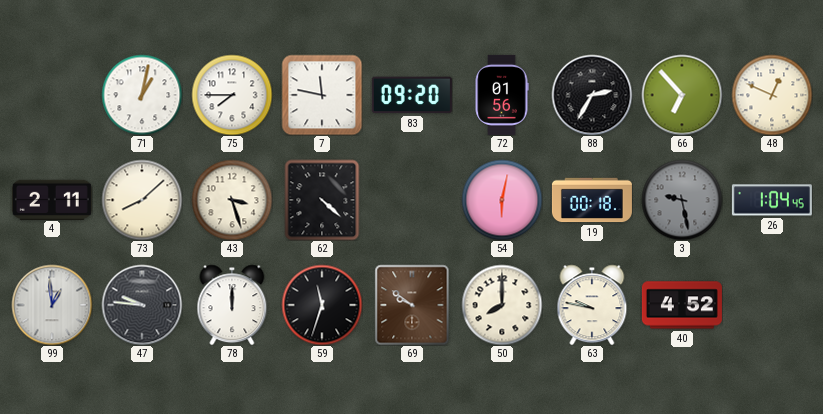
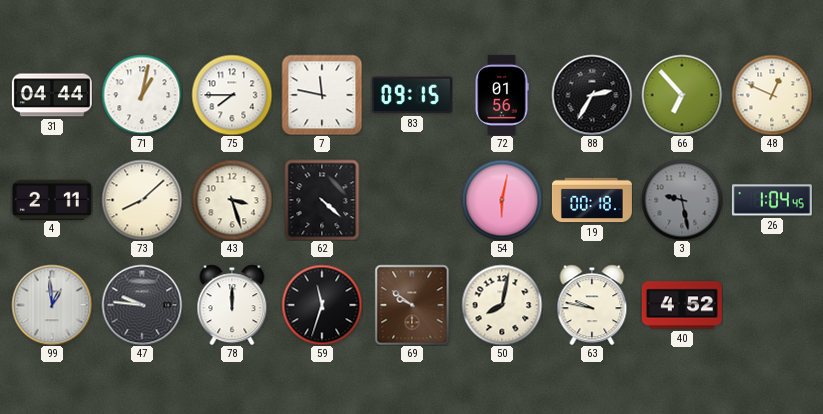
31: none -> 04:44 (52, 95)
83: 09:20 -> 09:15 (412, 95)
50: 8:00 -> 8:02 (502, 305)
